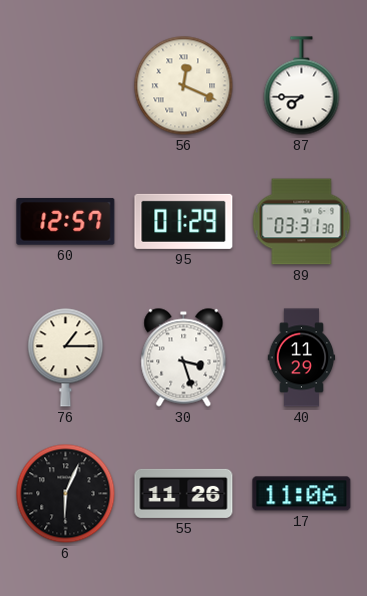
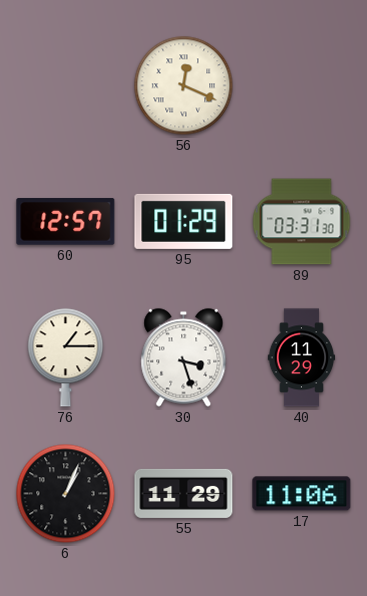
87: 7:45 -> none (302, 86)
6: 6:04 -> 1:04 (66, 494)
55: 11:26 -> 11:29 (184, 493)
